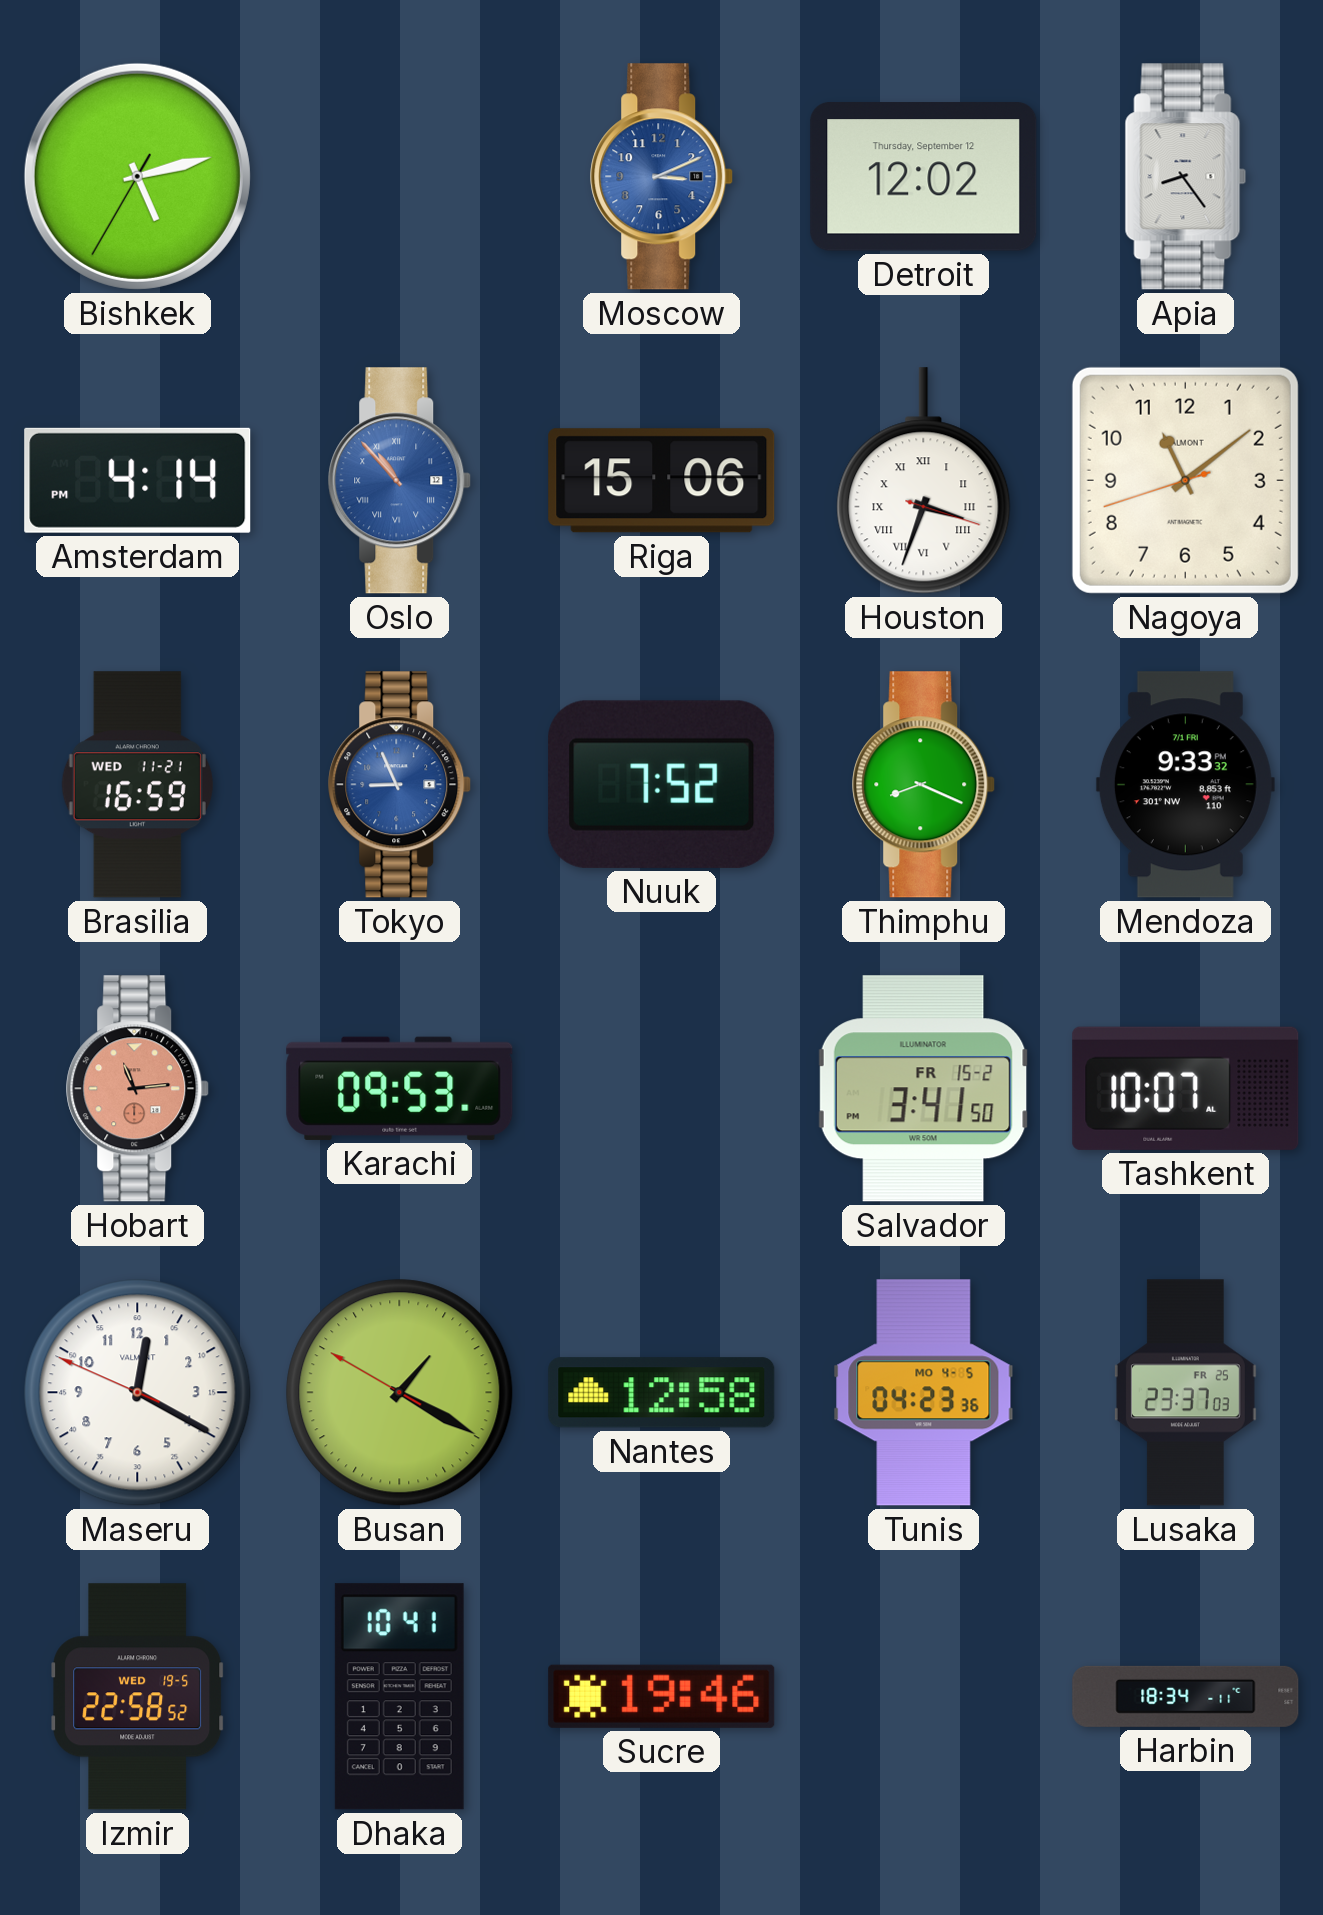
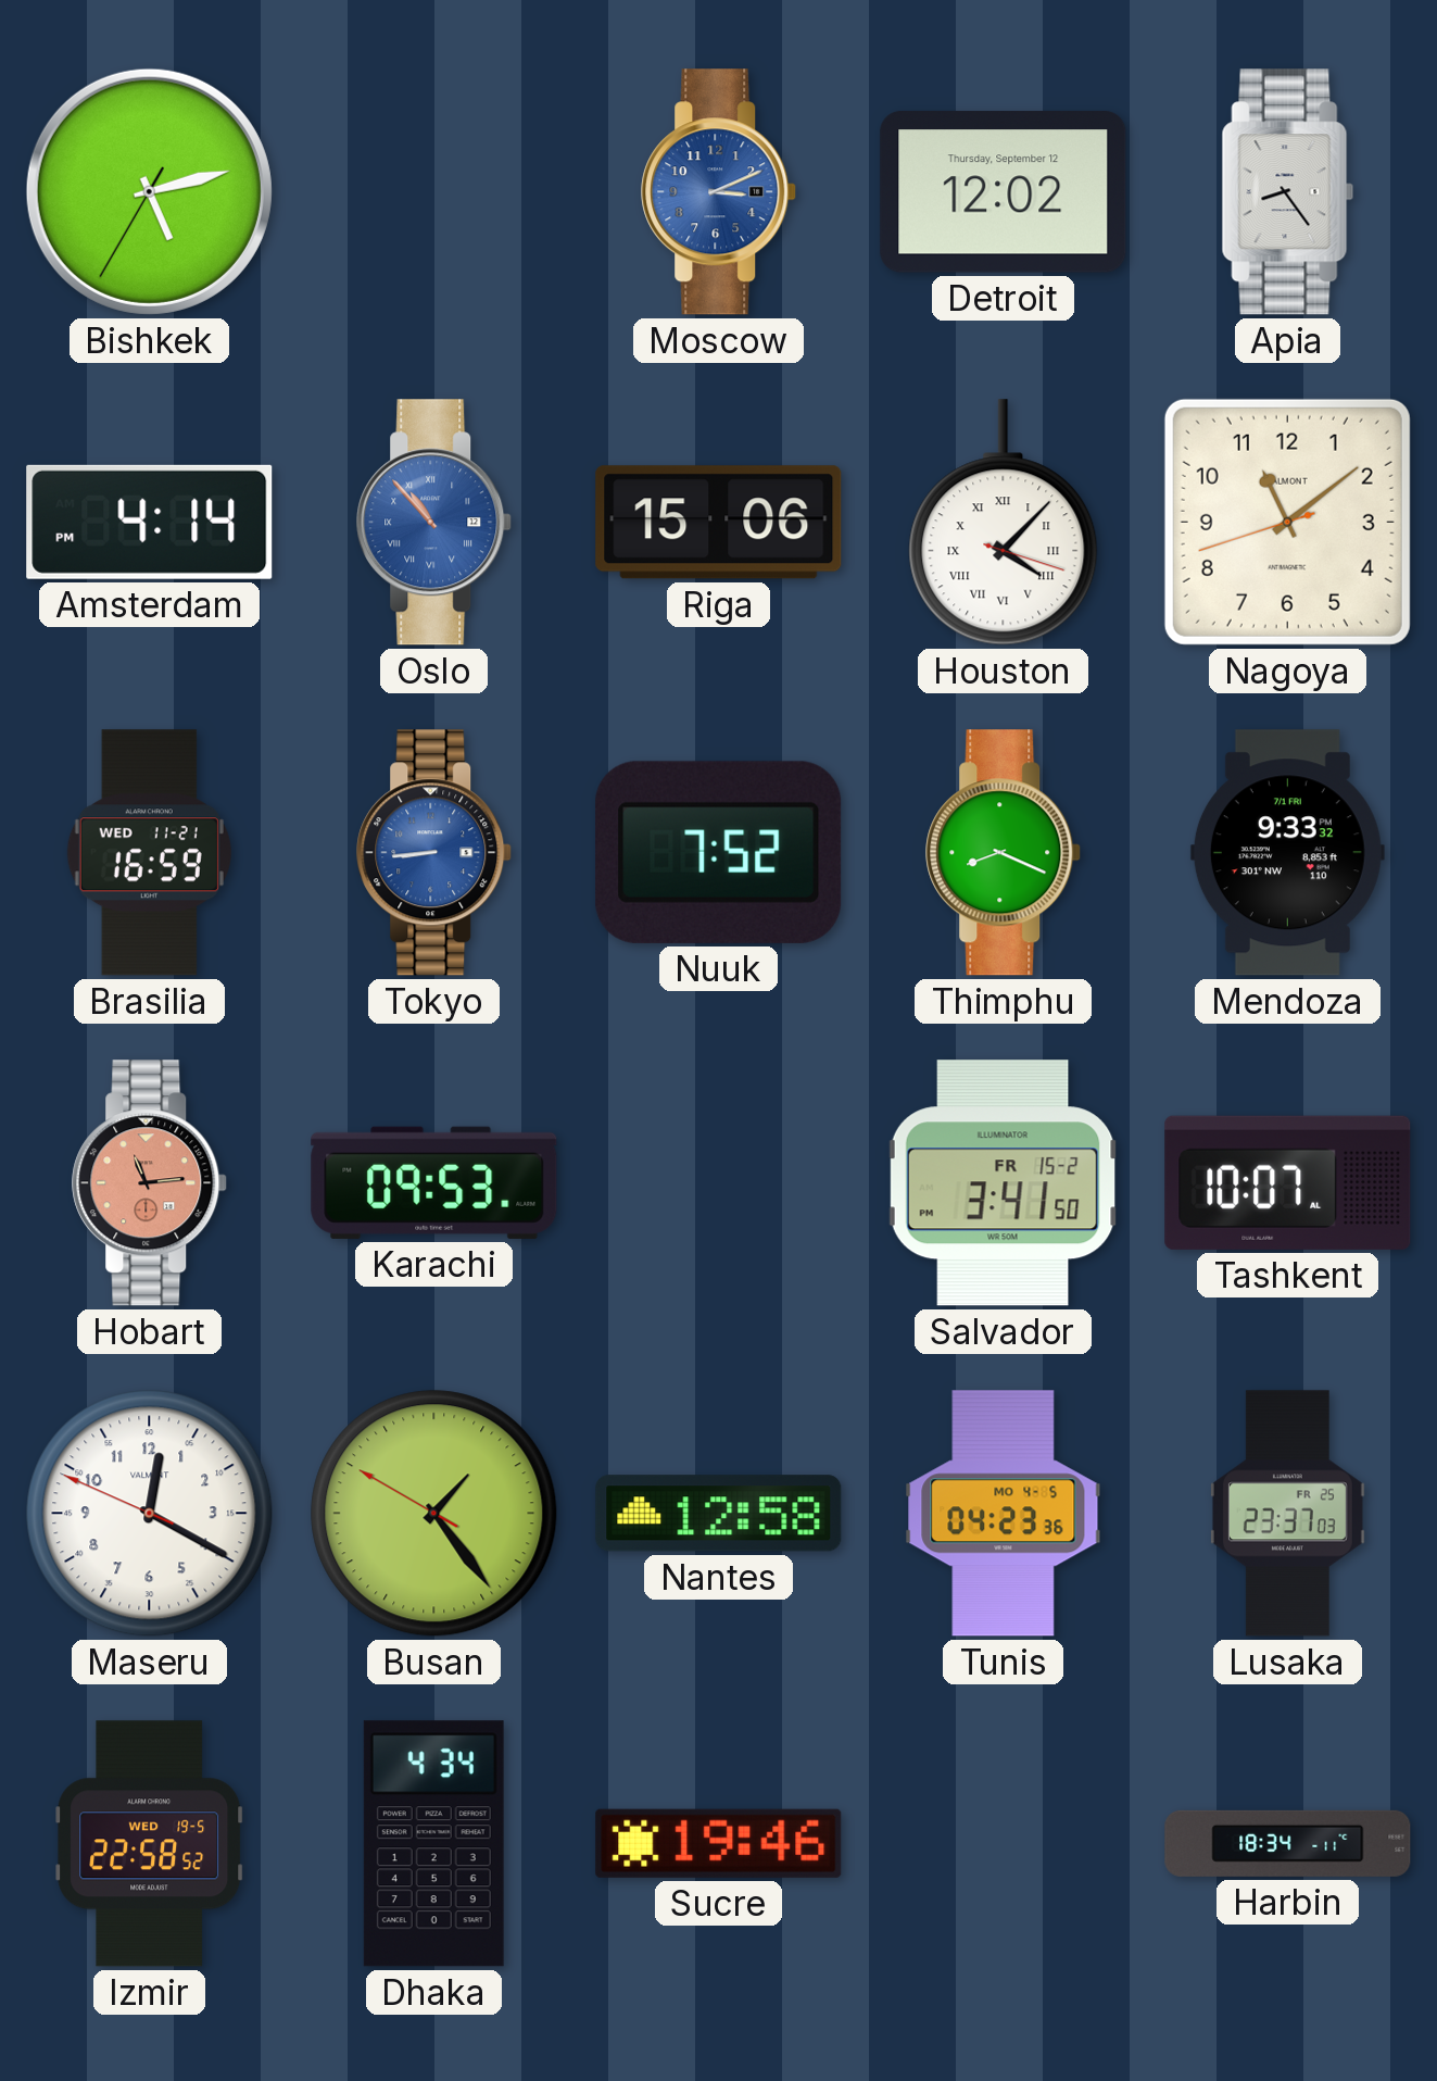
Houston: 3:33 -> 4:07 (1004, 523)
Tokyo: 8:56 -> 8:44 (434, 853)
Busan: 1:19 -> 1:23 (434, 1514)
Dhaka: 10:41 -> 4:34 (433, 1844)
